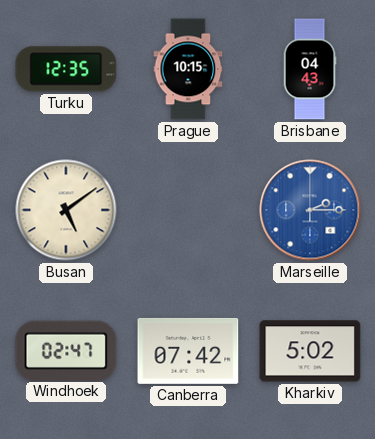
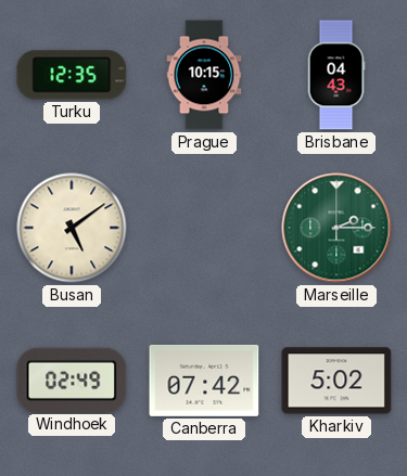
Marseille dial: blue -> green (336, 228)
Windhoek: 02:47 -> 02:49 (72, 379)
